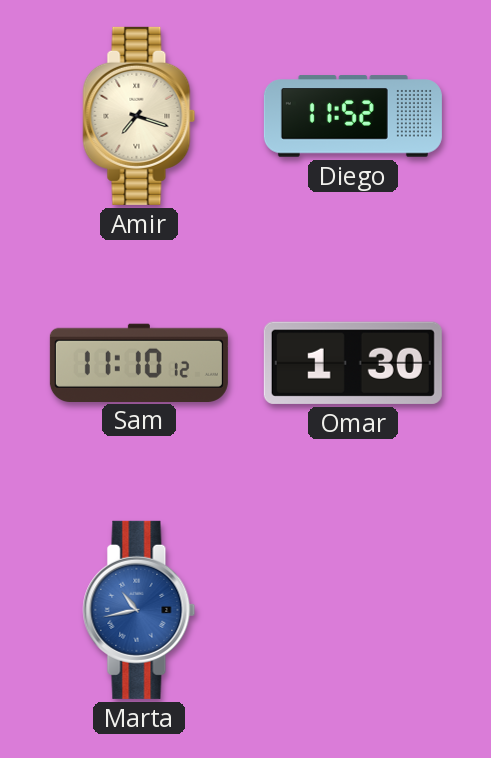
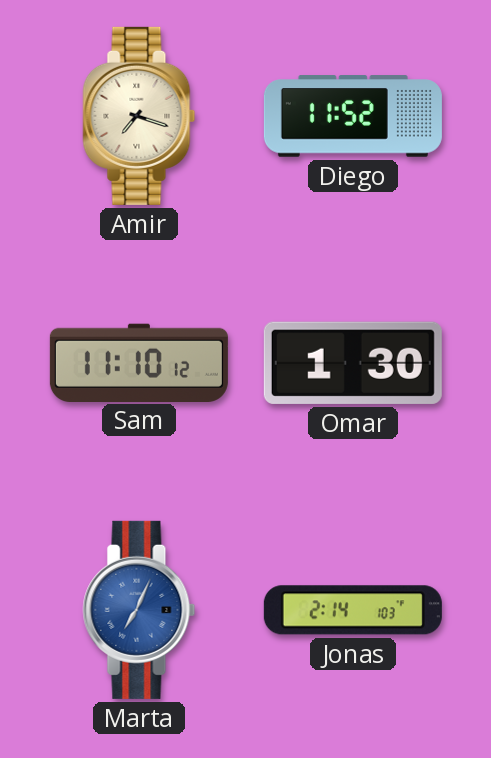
Marta: 10:43 -> 7:04 (139, 610)
Jonas: none -> 2:14 (353, 610)
